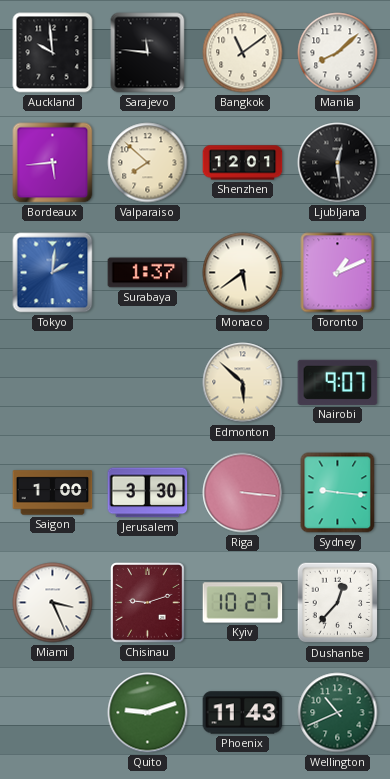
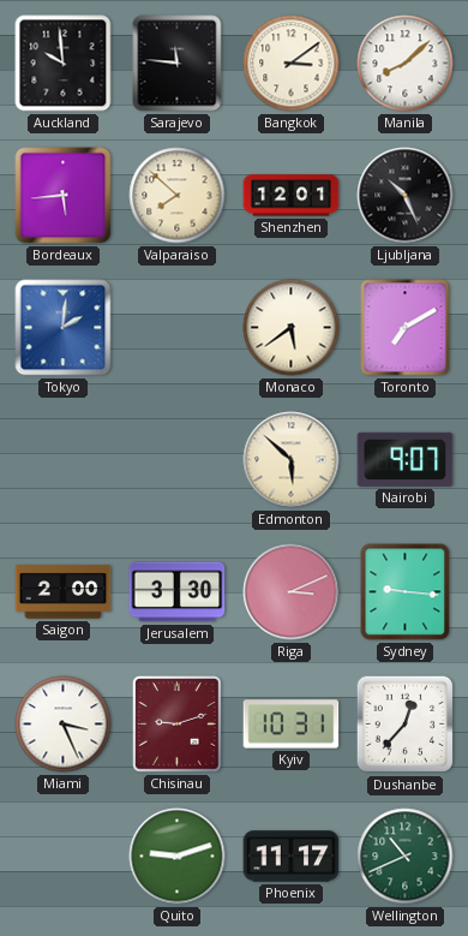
Bangkok: 11:09 -> 3:09 (292, 64)
Ljubljana: 12:29 -> 10:26 (406, 196)
Surabaya: 1:37 -> none (148, 273)
Toronto: 1:11 -> 7:10 (406, 328)
Saigon: 1:00 -> 2:00 (64, 592)
Riga: 3:16 -> 3:11 (292, 592)
Kyiv: 10:27 -> 10:31 (292, 725)
Phoenix: 11:43 -> 11:17 (292, 857)
